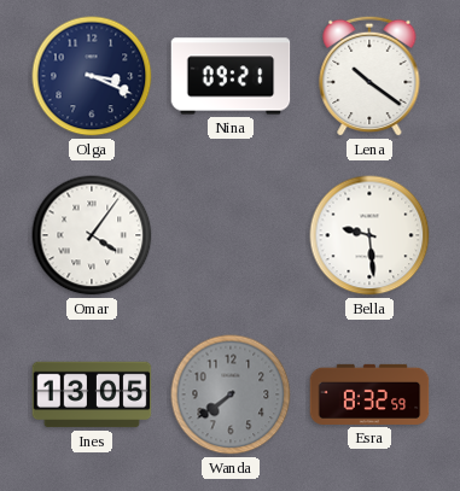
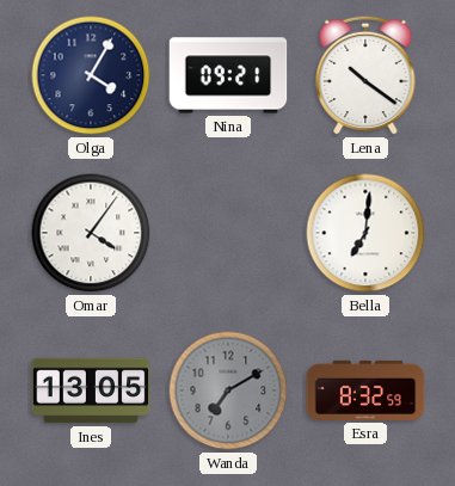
Olga: 3:19 -> 4:05 (91, 75)
Bella: 9:29 -> 7:01 (365, 233)
Wanda: 7:39 -> 7:10 (228, 390)
